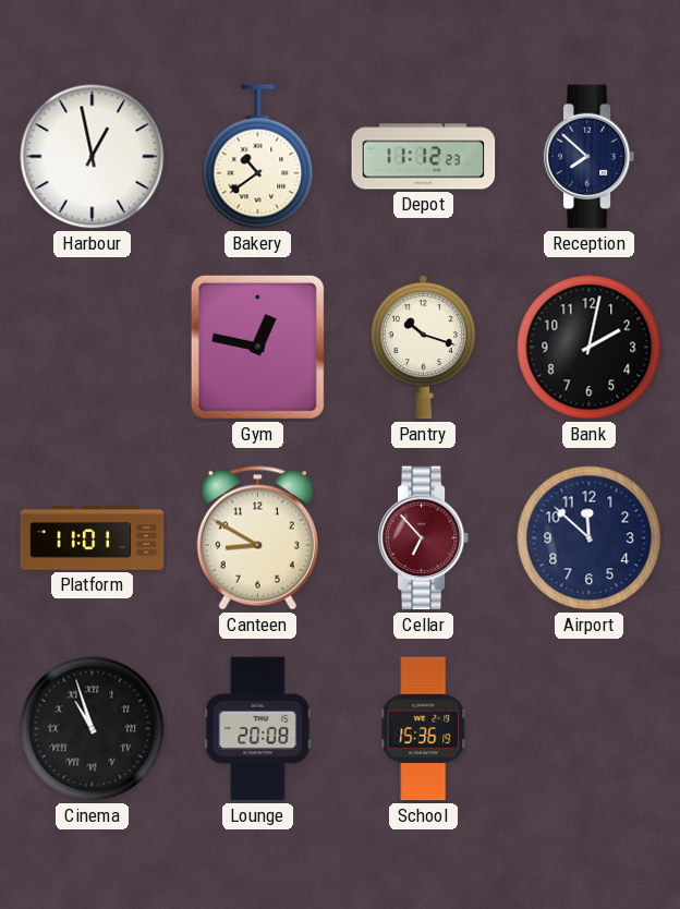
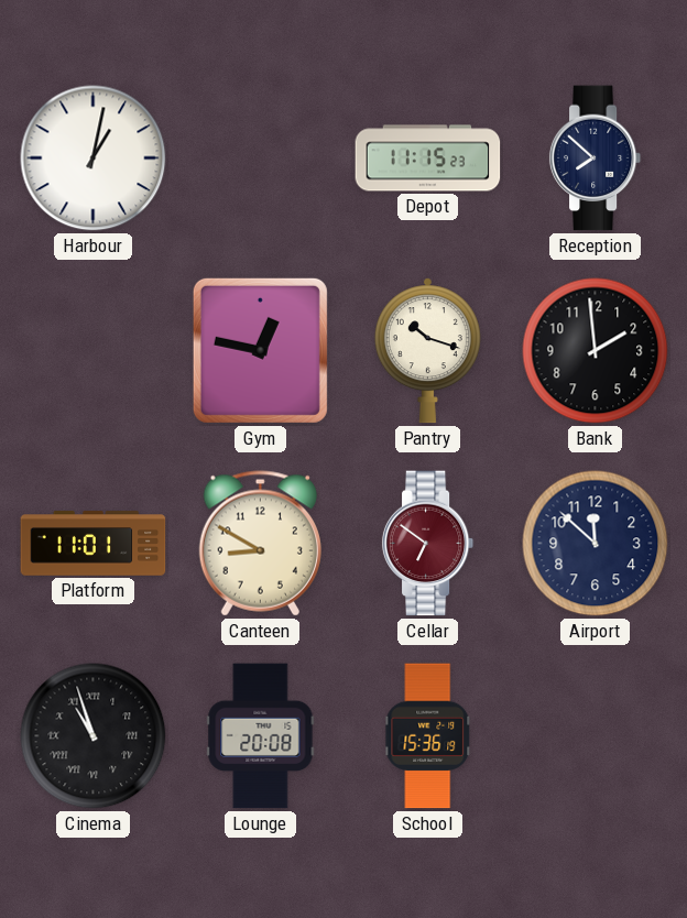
Harbour: 12:58 -> 1:02 (94, 159)
Bakery: 10:39 -> none (258, 157)
Depot: 11:12 -> 11:15 (428, 159)
Bank: 2:02 -> 1:59 (596, 351)
Cellar: 6:53 -> 6:51 (428, 544)
